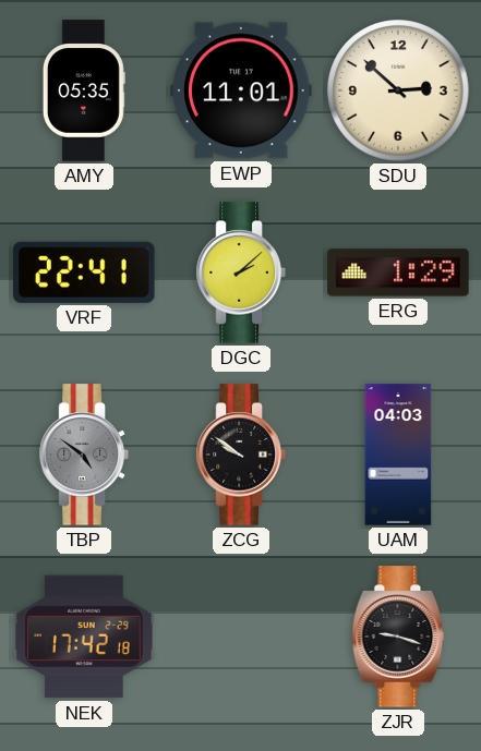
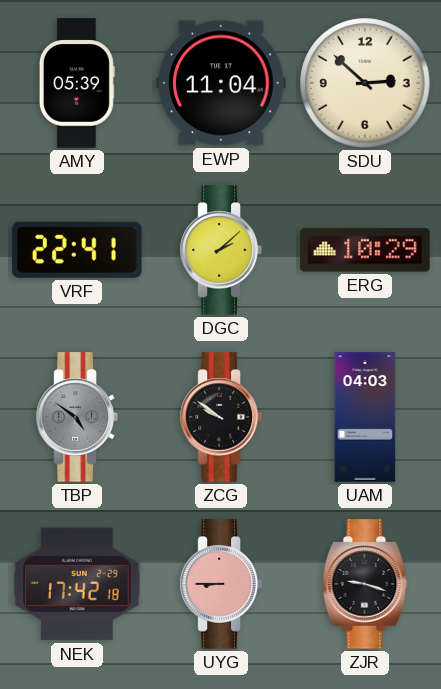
AMY: 05:35 -> 05:39 (77, 83)
EWP: 11:01 -> 11:04 (221, 83)
ERG: 1:29 -> 10:29 (365, 250)
UYG: none -> 8:45 (221, 584)
